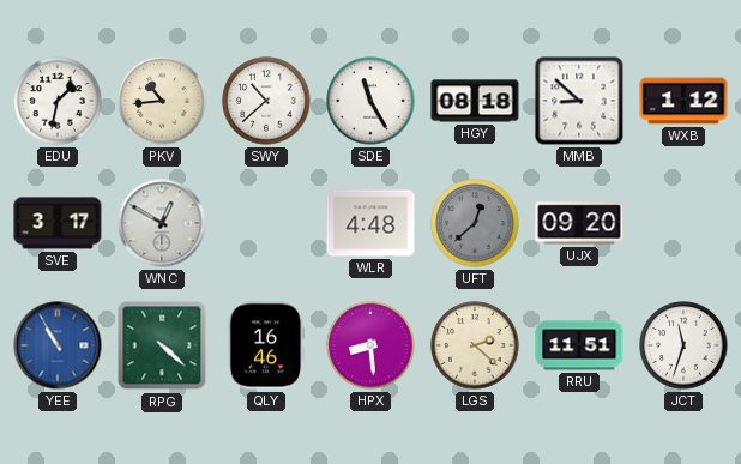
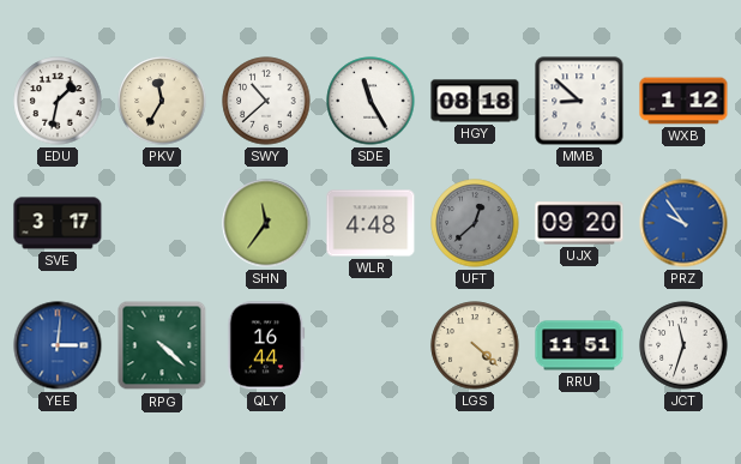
PKV: 10:44 -> 11:35 (162, 101)
WNC: 12:50 -> none (162, 223)
SHN: none -> 11:36 (266, 223)
PRZ: none -> 9:54 (683, 223)
YEE: 10:55 -> 3:01 (58, 345)
QLY: 16:46 -> 16:44 (266, 345)
HPX: 8:29 -> none (370, 345)
LGS: 2:22 -> 4:22 (475, 345)
